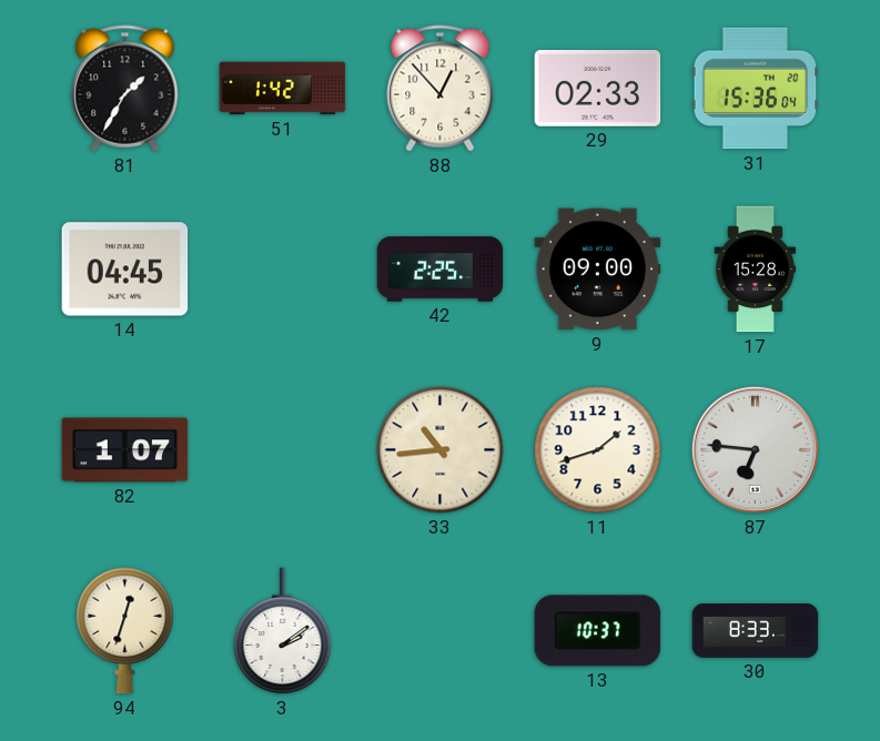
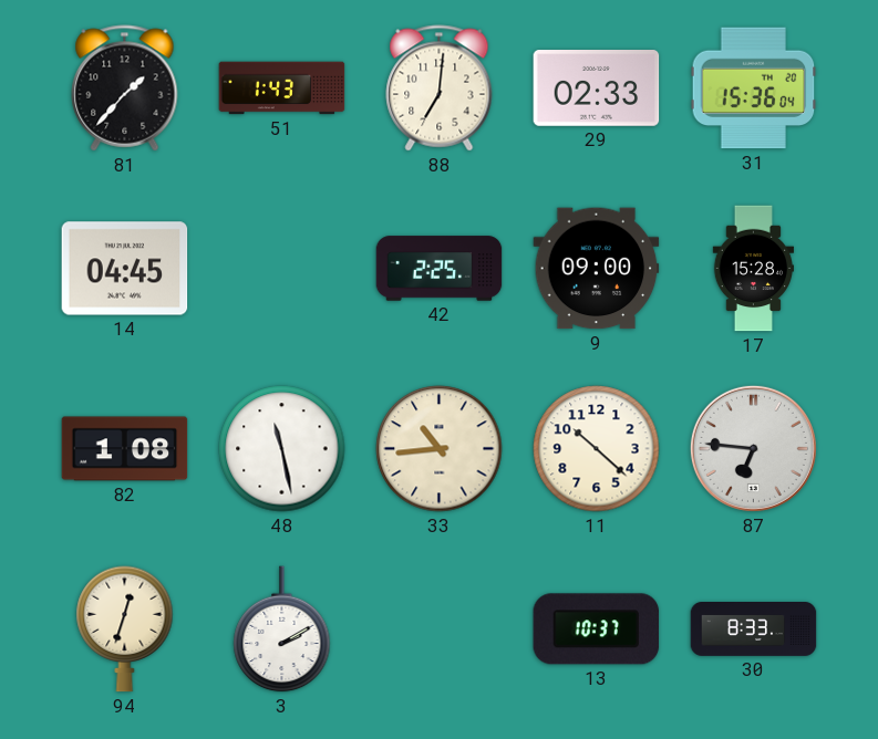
81: 1:35 -> 1:37 (125, 89)
51: 1:42 -> 1:43 (282, 89)
88: 12:53 -> 7:01 (440, 89)
82: 1:07 -> 1:08 (125, 449)
48: none -> 11:28 (282, 449)
11: 1:42 -> 10:22 (597, 449)
3: 2:09 -> 2:10 (282, 629)
